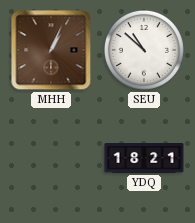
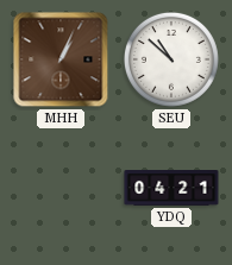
YDQ: 18:21 -> 04:21 (171, 188)
